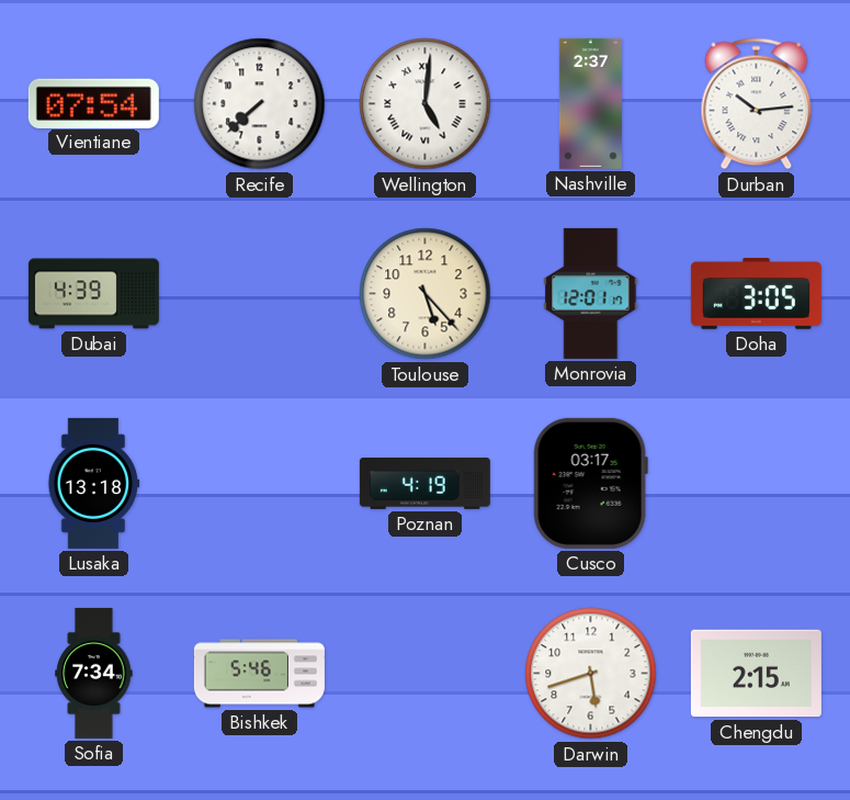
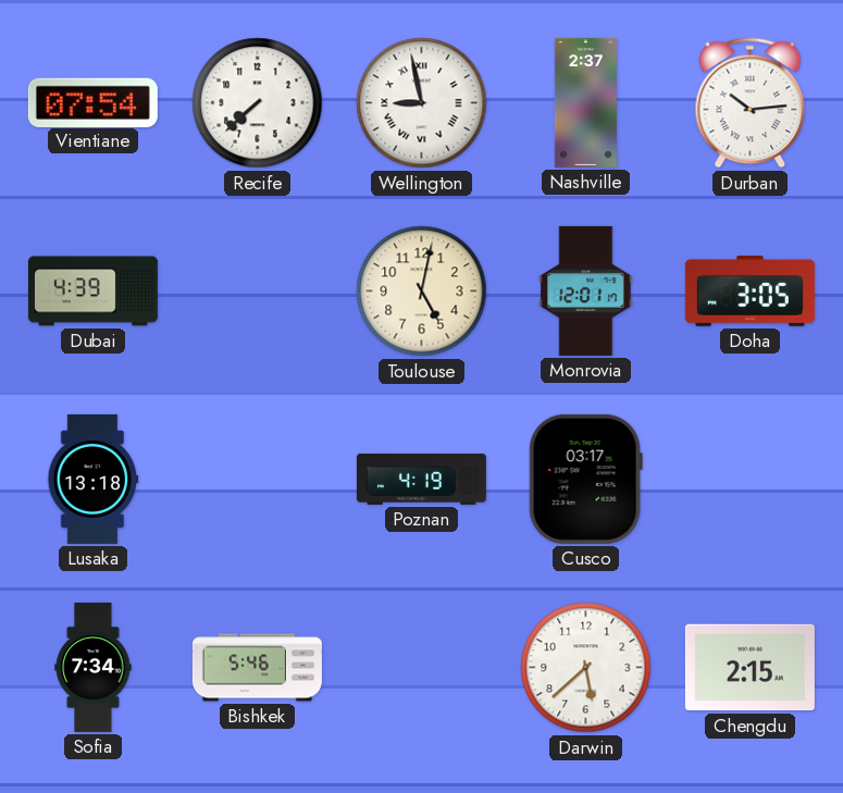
Wellington: 5:01 -> 8:58 (422, 103)
Toulouse: 5:23 -> 5:02 (422, 292)
Darwin: 5:42 -> 5:38 (586, 668)
